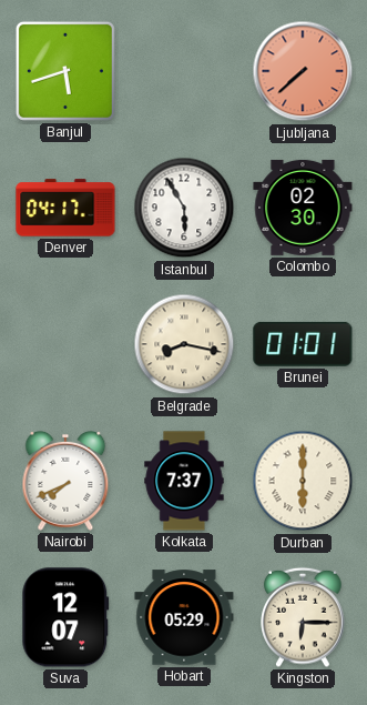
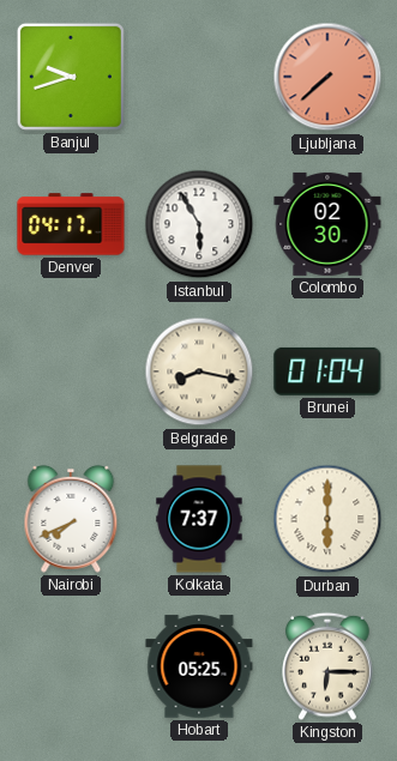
Banjul: 5:42 -> 9:42 (71, 77)
Brunei: 01:01 -> 01:04 (327, 372)
Suva: 12:07 -> none (65, 617)
Hobart: 05:29 -> 05:25 (199, 666)
